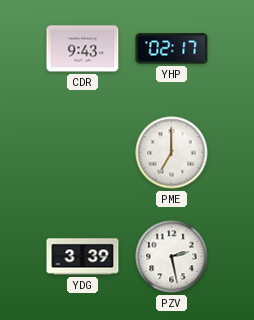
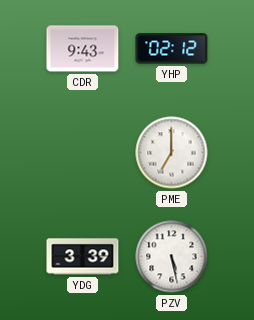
YHP: 02:17 -> 02:12 (172, 49)
PZV: 2:28 -> 5:28 (172, 257)
